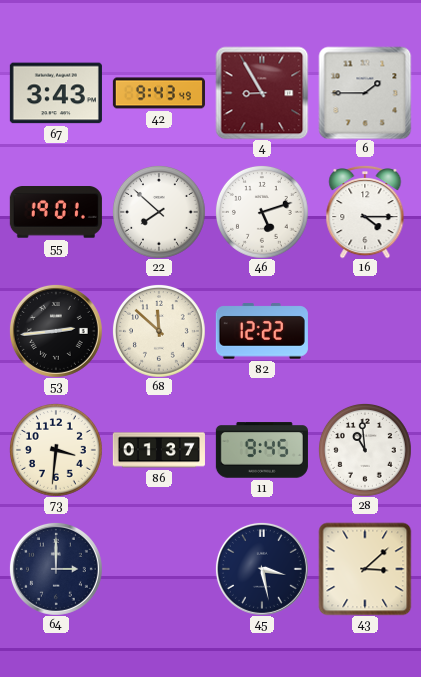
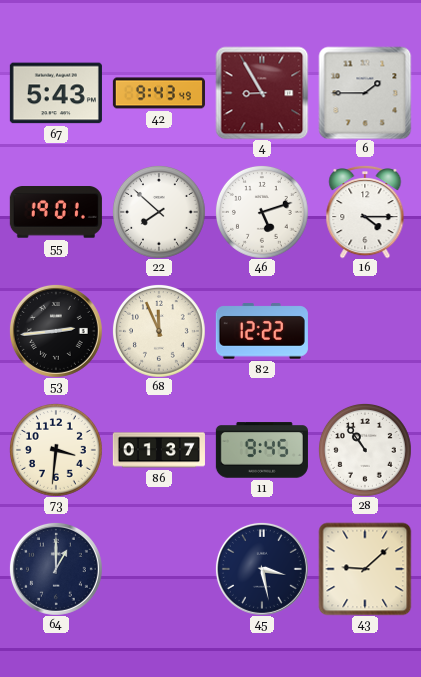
67: 3:43 -> 5:43 (56, 93)
68: 11:52 -> 11:56 (159, 331)
28: 10:59 -> 10:54 (365, 450)
64: 3:00 -> 1:00 (56, 569)
43: 3:08 -> 9:08 (365, 569)
